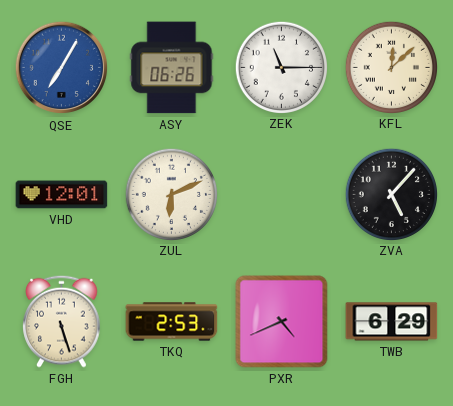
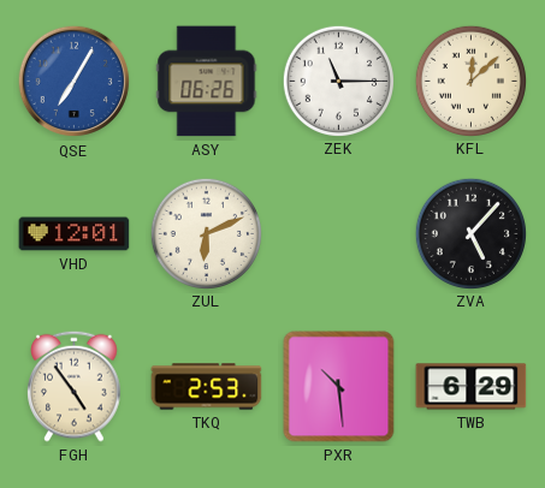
FGH: 5:27 -> 4:54 (75, 386)
PXR: 4:41 -> 10:29 (339, 387)
